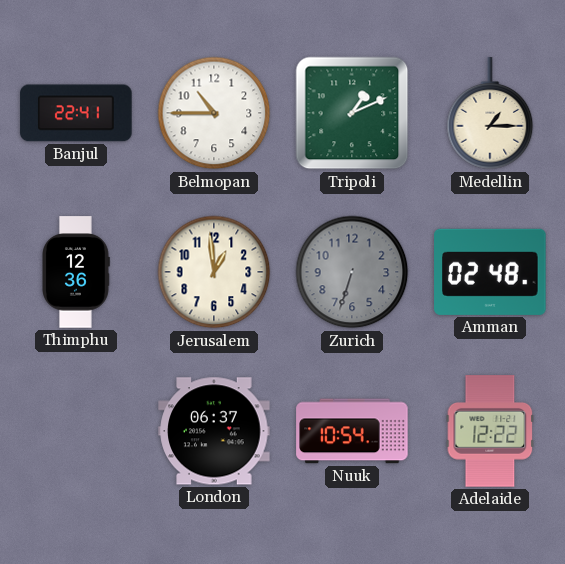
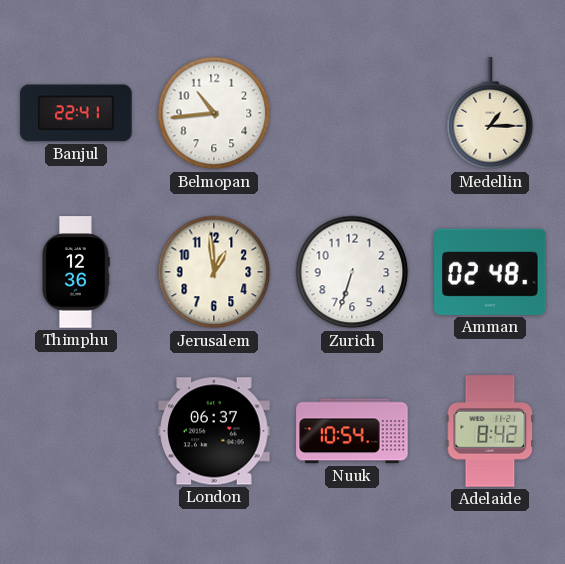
Belmopan: 10:45 -> 10:44 (214, 113)
Tripoli: 1:11 -> none (352, 113)
Zurich dial: grey -> white (352, 272)
Adelaide: 12:22 -> 8:42 (490, 431)
